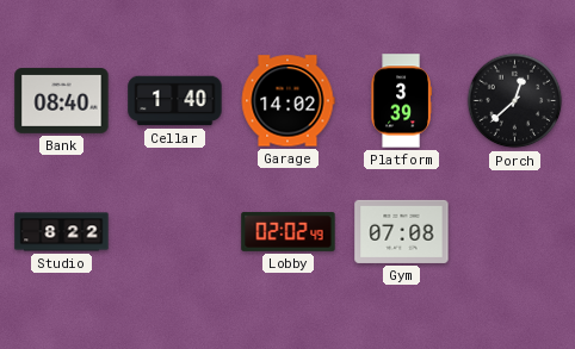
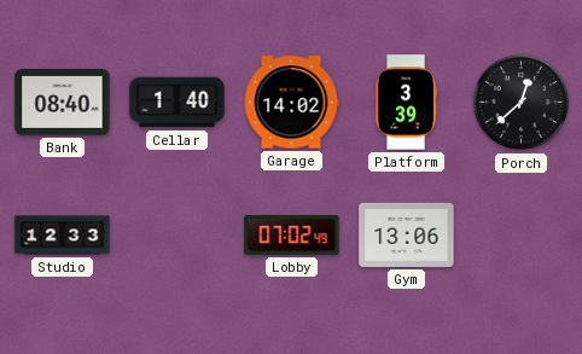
Studio: 8:22 -> 12:33 (63, 236)
Lobby: 02:02 -> 07:02 (292, 234)
Gym: 07:08 -> 13:06 (407, 234)
